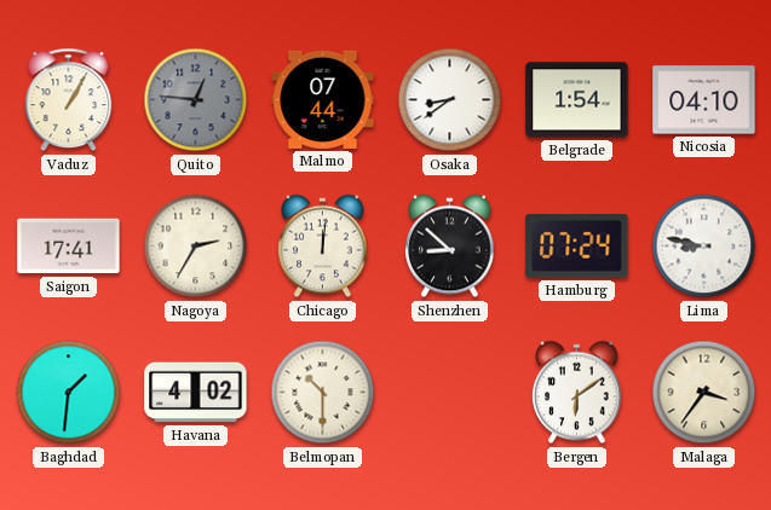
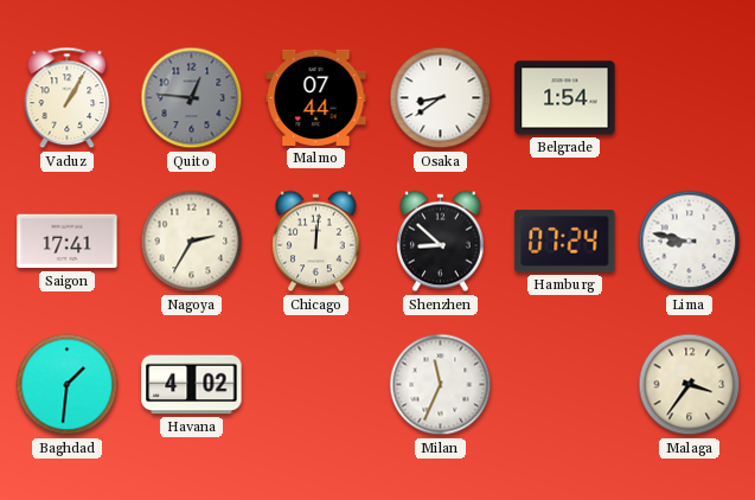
Nicosia: 04:10 -> none (704, 100)
Belmopan: 10:30 -> none (323, 393)
Milan: none -> 11:34 (441, 385)
Bergen: 6:09 -> none (577, 393)
